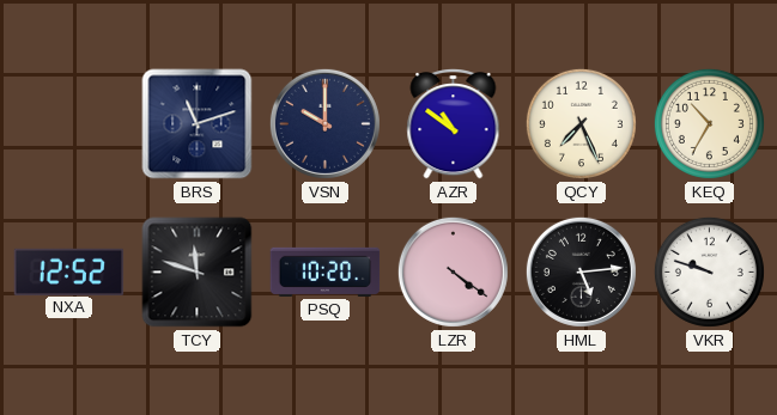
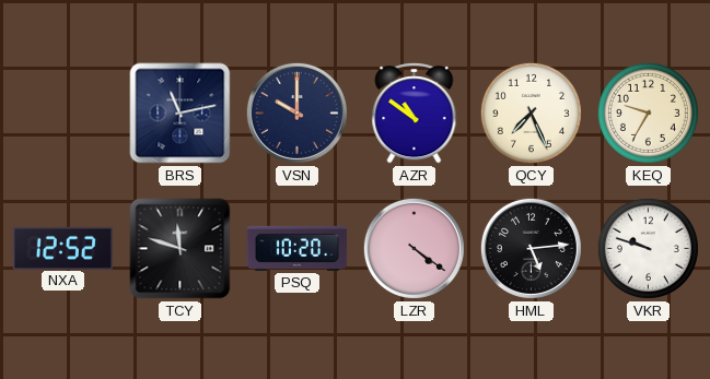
BRS: 11:12 -> 11:13 (181, 114)
KEQ: 10:35 -> 9:35 (648, 112)
